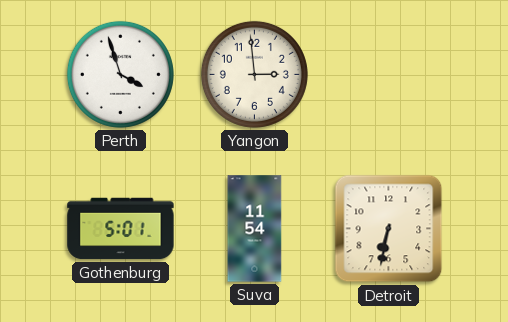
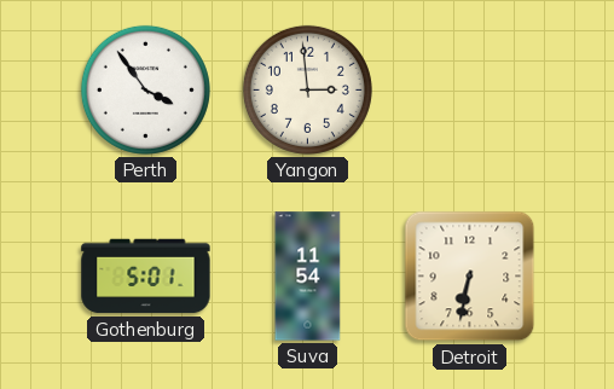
Perth: 3:57 -> 3:54 (145, 89)
